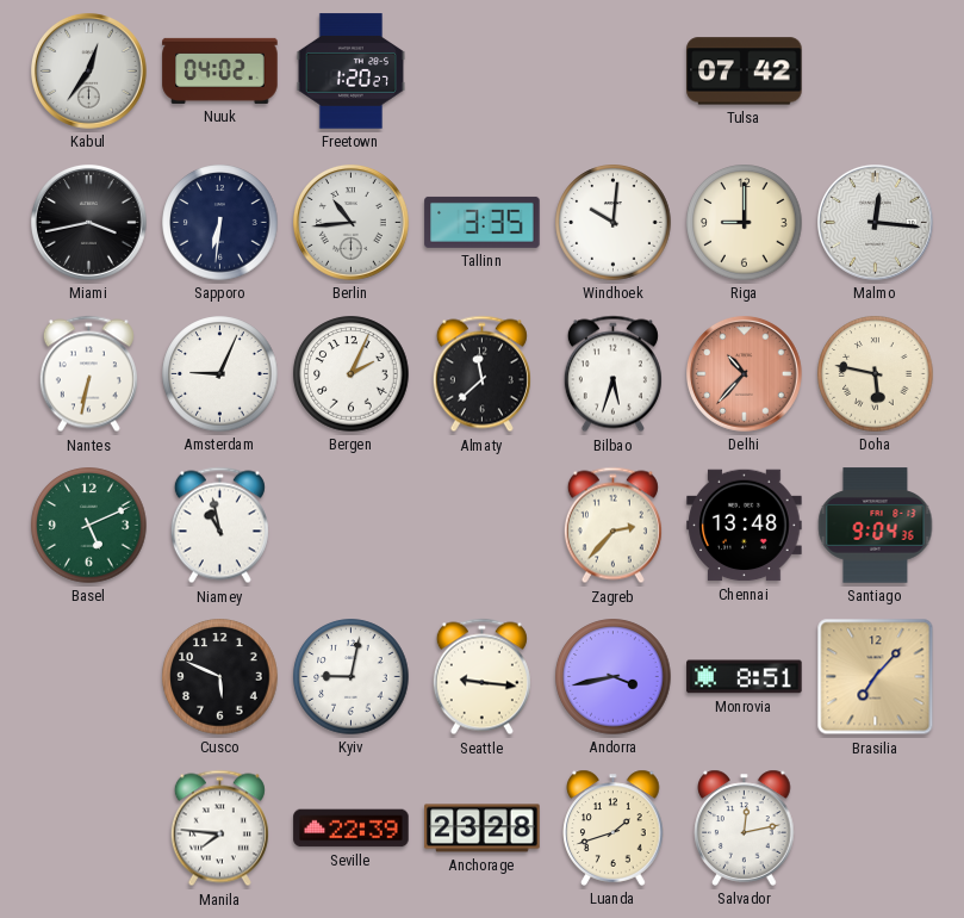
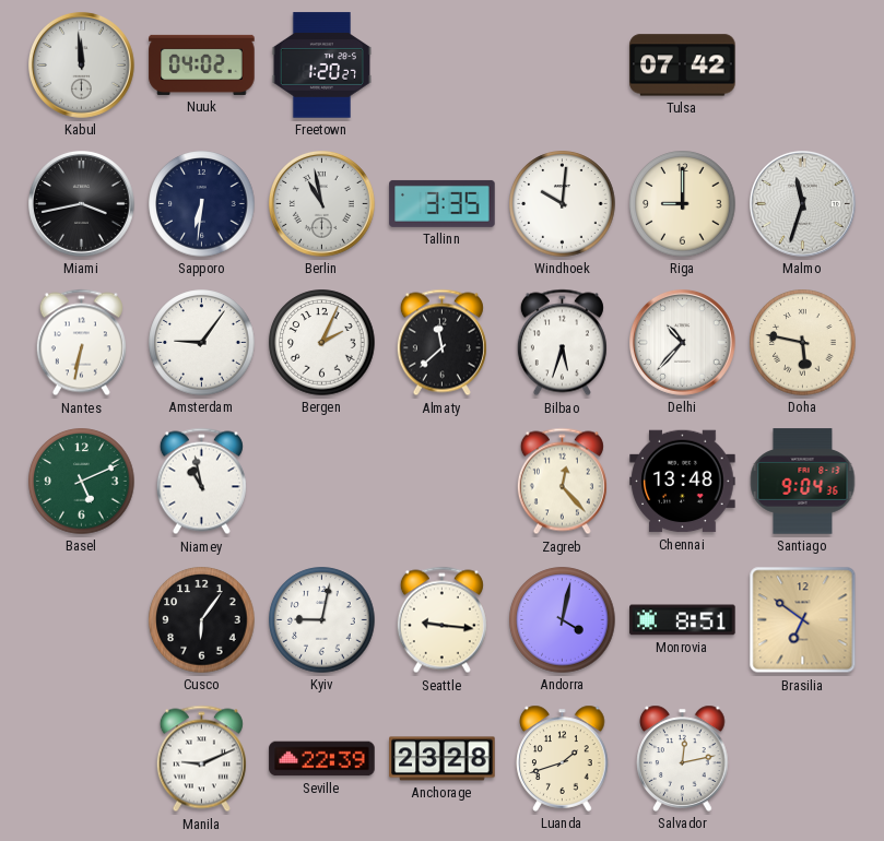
Kabul: 12:36 -> 11:59 (82, 66)
Berlin: 10:44 -> 10:58 (322, 204)
Malmo: 12:16 -> 11:33 (803, 204)
Amsterdam: 9:04 -> 9:06 (202, 343)
Delhi dial: salmon -> white (683, 343)
Zagreb: 2:37 -> 12:23 (562, 482)
Cusco: 5:49 -> 6:06 (202, 620)
Andorra: 3:43 -> 4:02 (563, 620)
Brasilia: 7:07 -> 6:51 (803, 620)
Manila: 7:46 -> 9:11 (201, 759)
